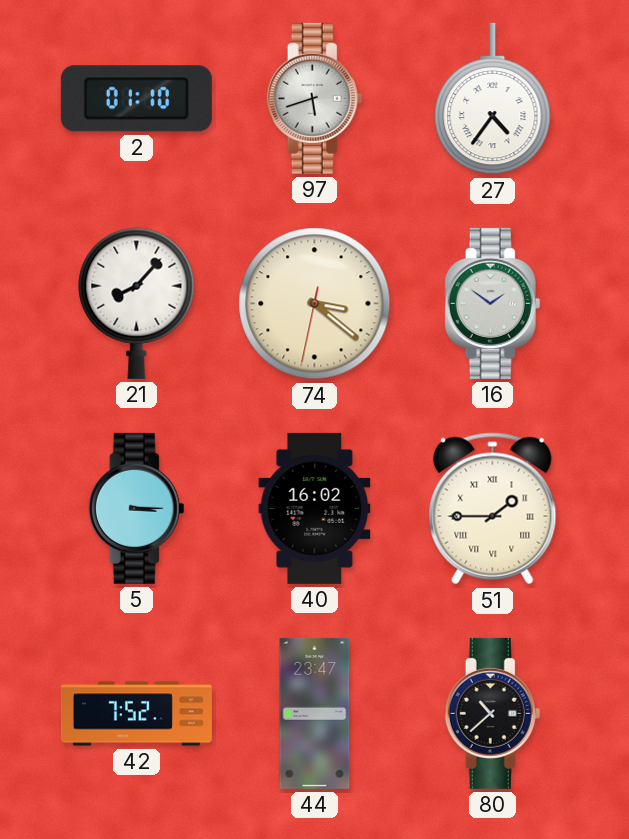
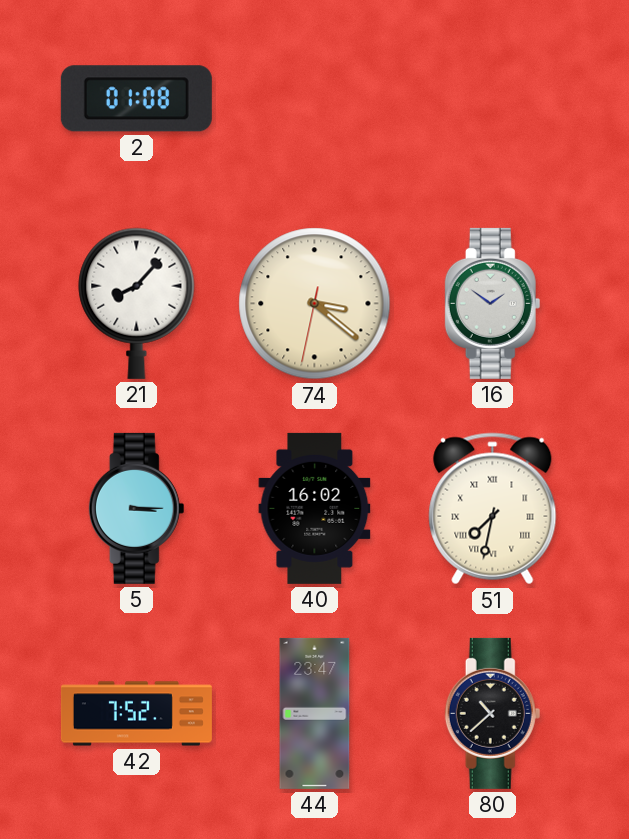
2: 01:10 -> 01:08 (136, 99)
97: 5:42 -> none (315, 98)
27: 4:36 -> none (493, 99)
51: 1:45 -> 7:32 (493, 509)
